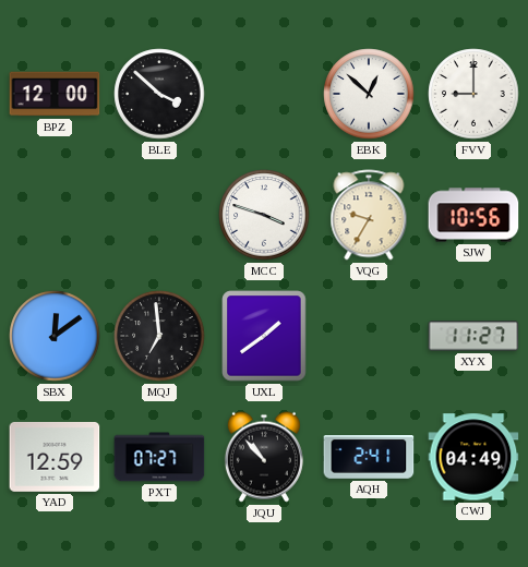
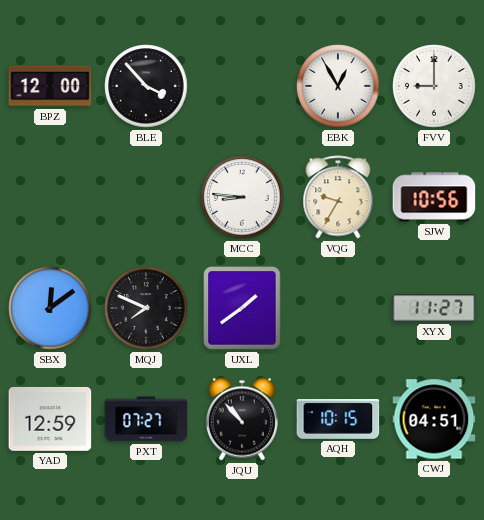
BLE: 3:52 -> 3:53 (146, 86)
EBK: 12:52 -> 12:55 (338, 86)
MCC: 3:48 -> 8:46 (242, 197)
MQJ: 6:59 -> 7:49 (146, 308)
AQH: 2:41 -> 10:15 (338, 420)
CWJ: 04:49 -> 04:51 (434, 419)
